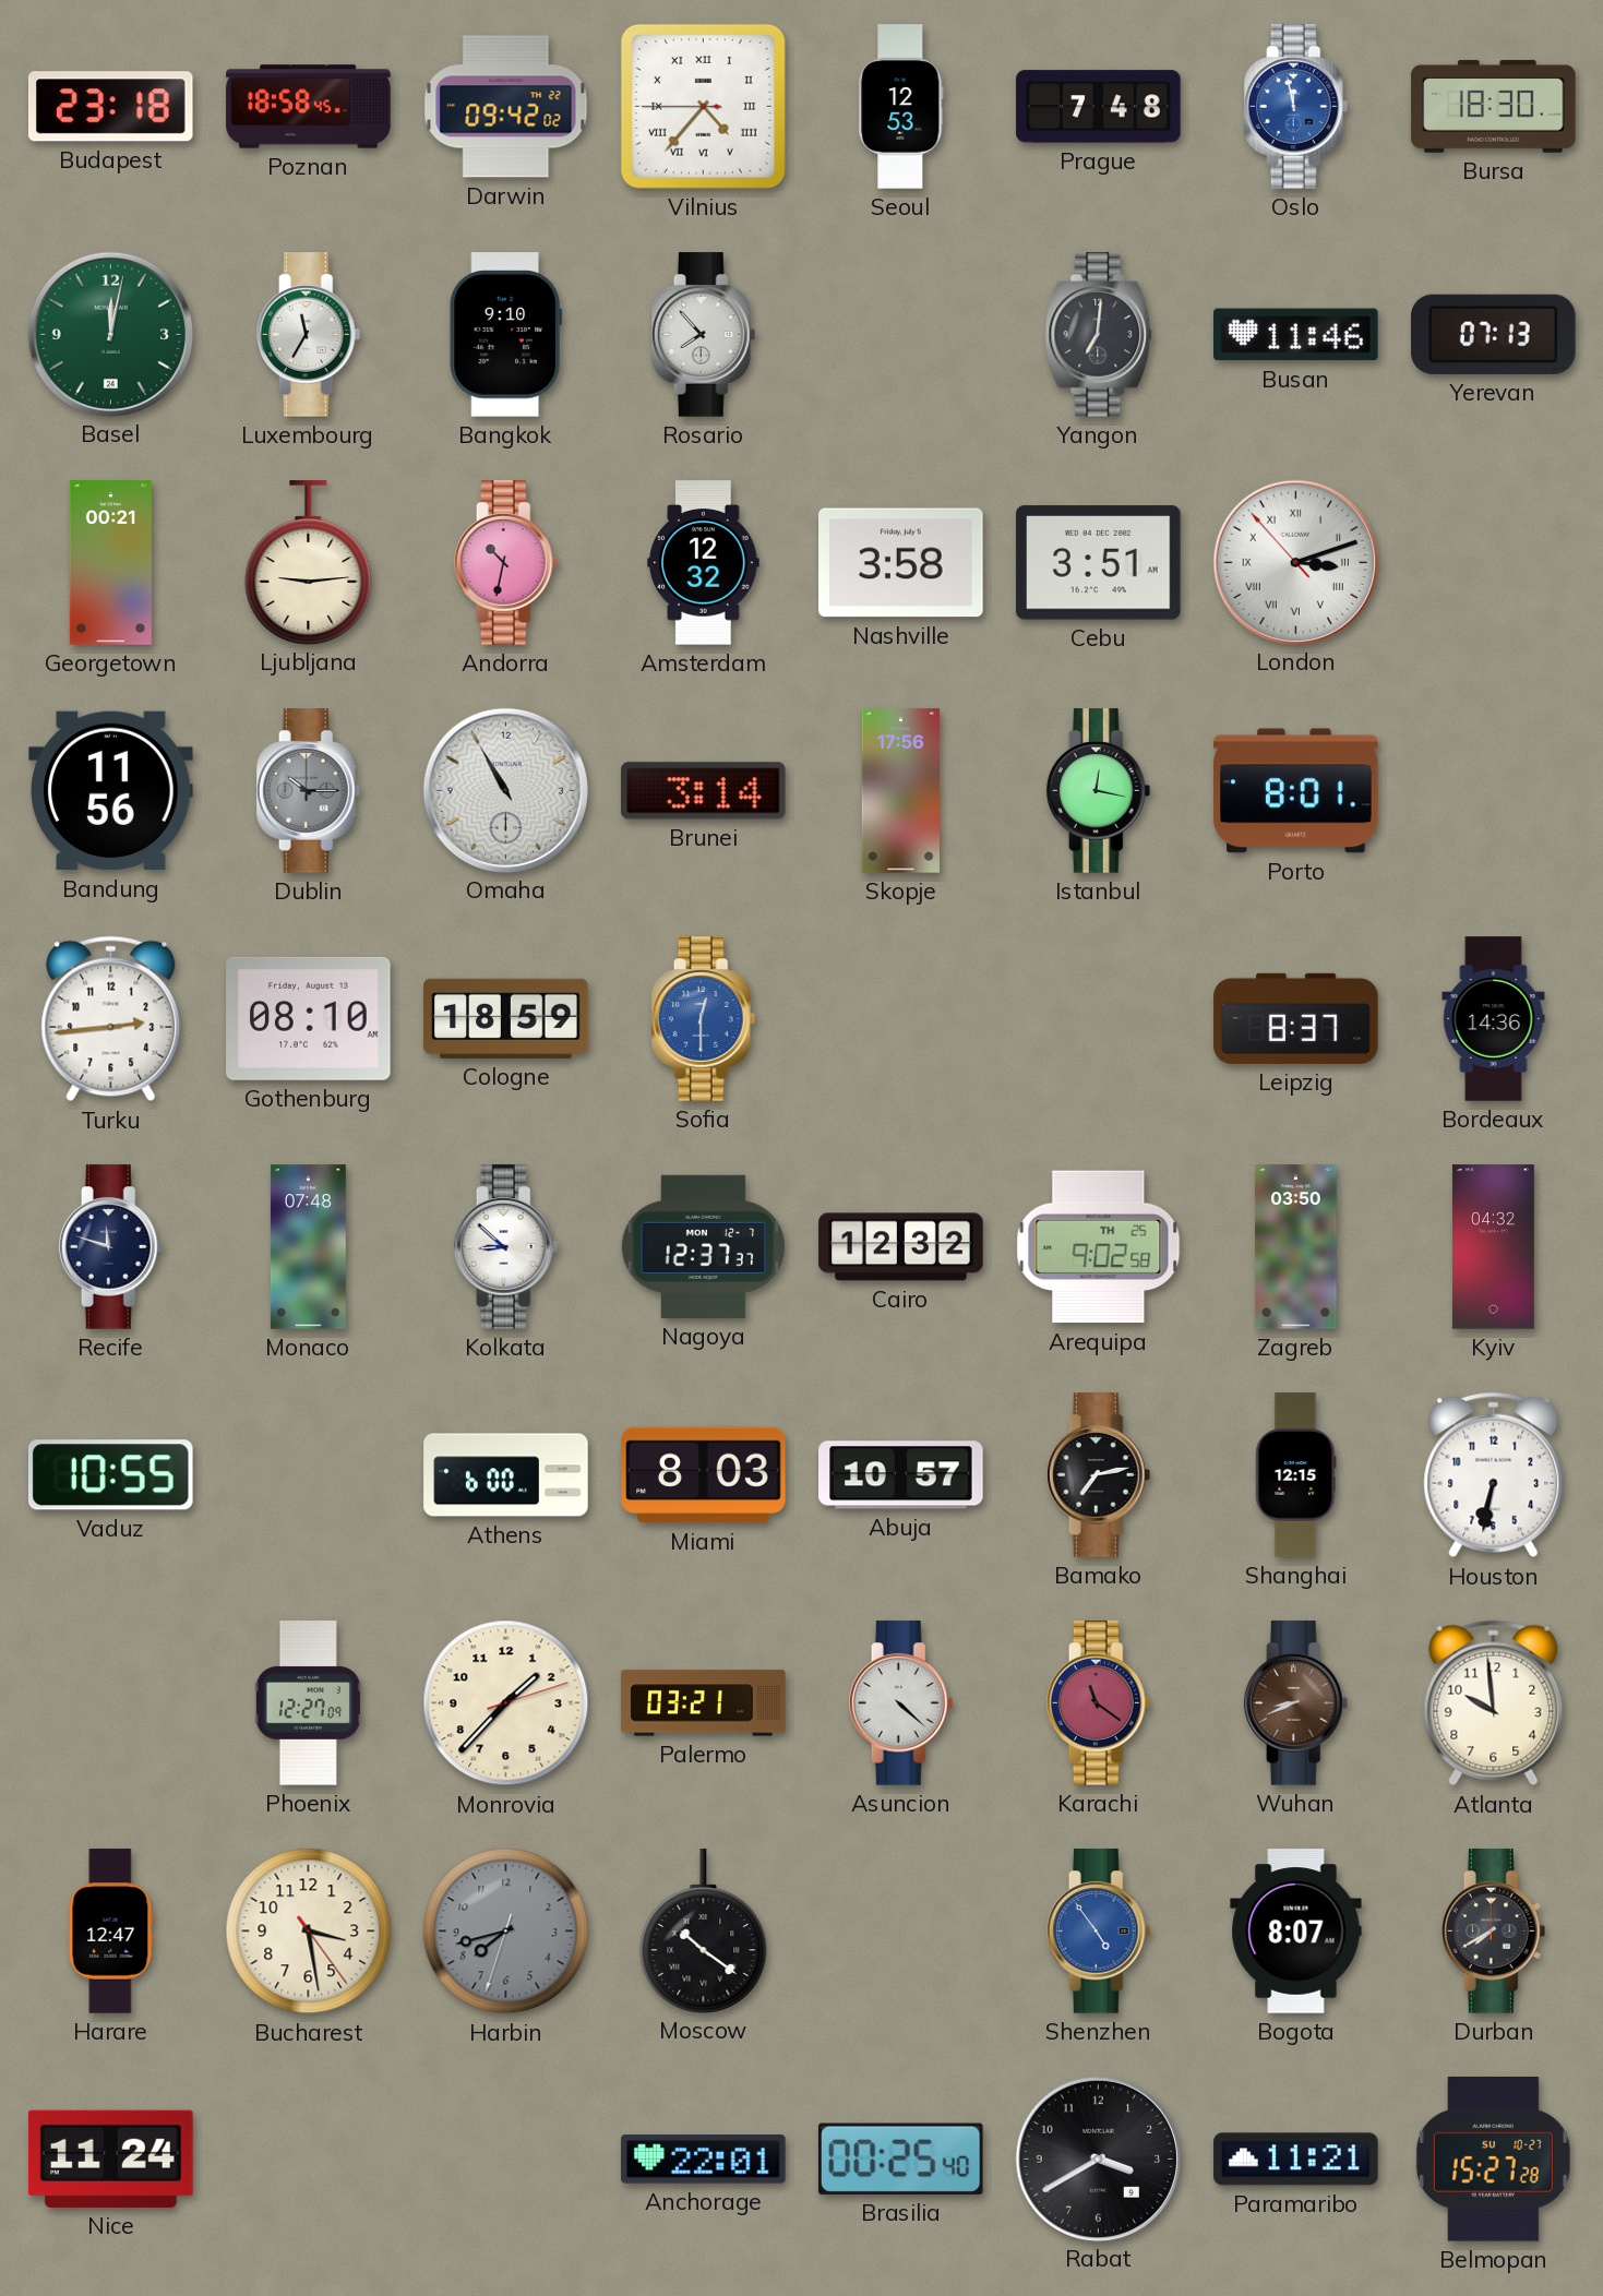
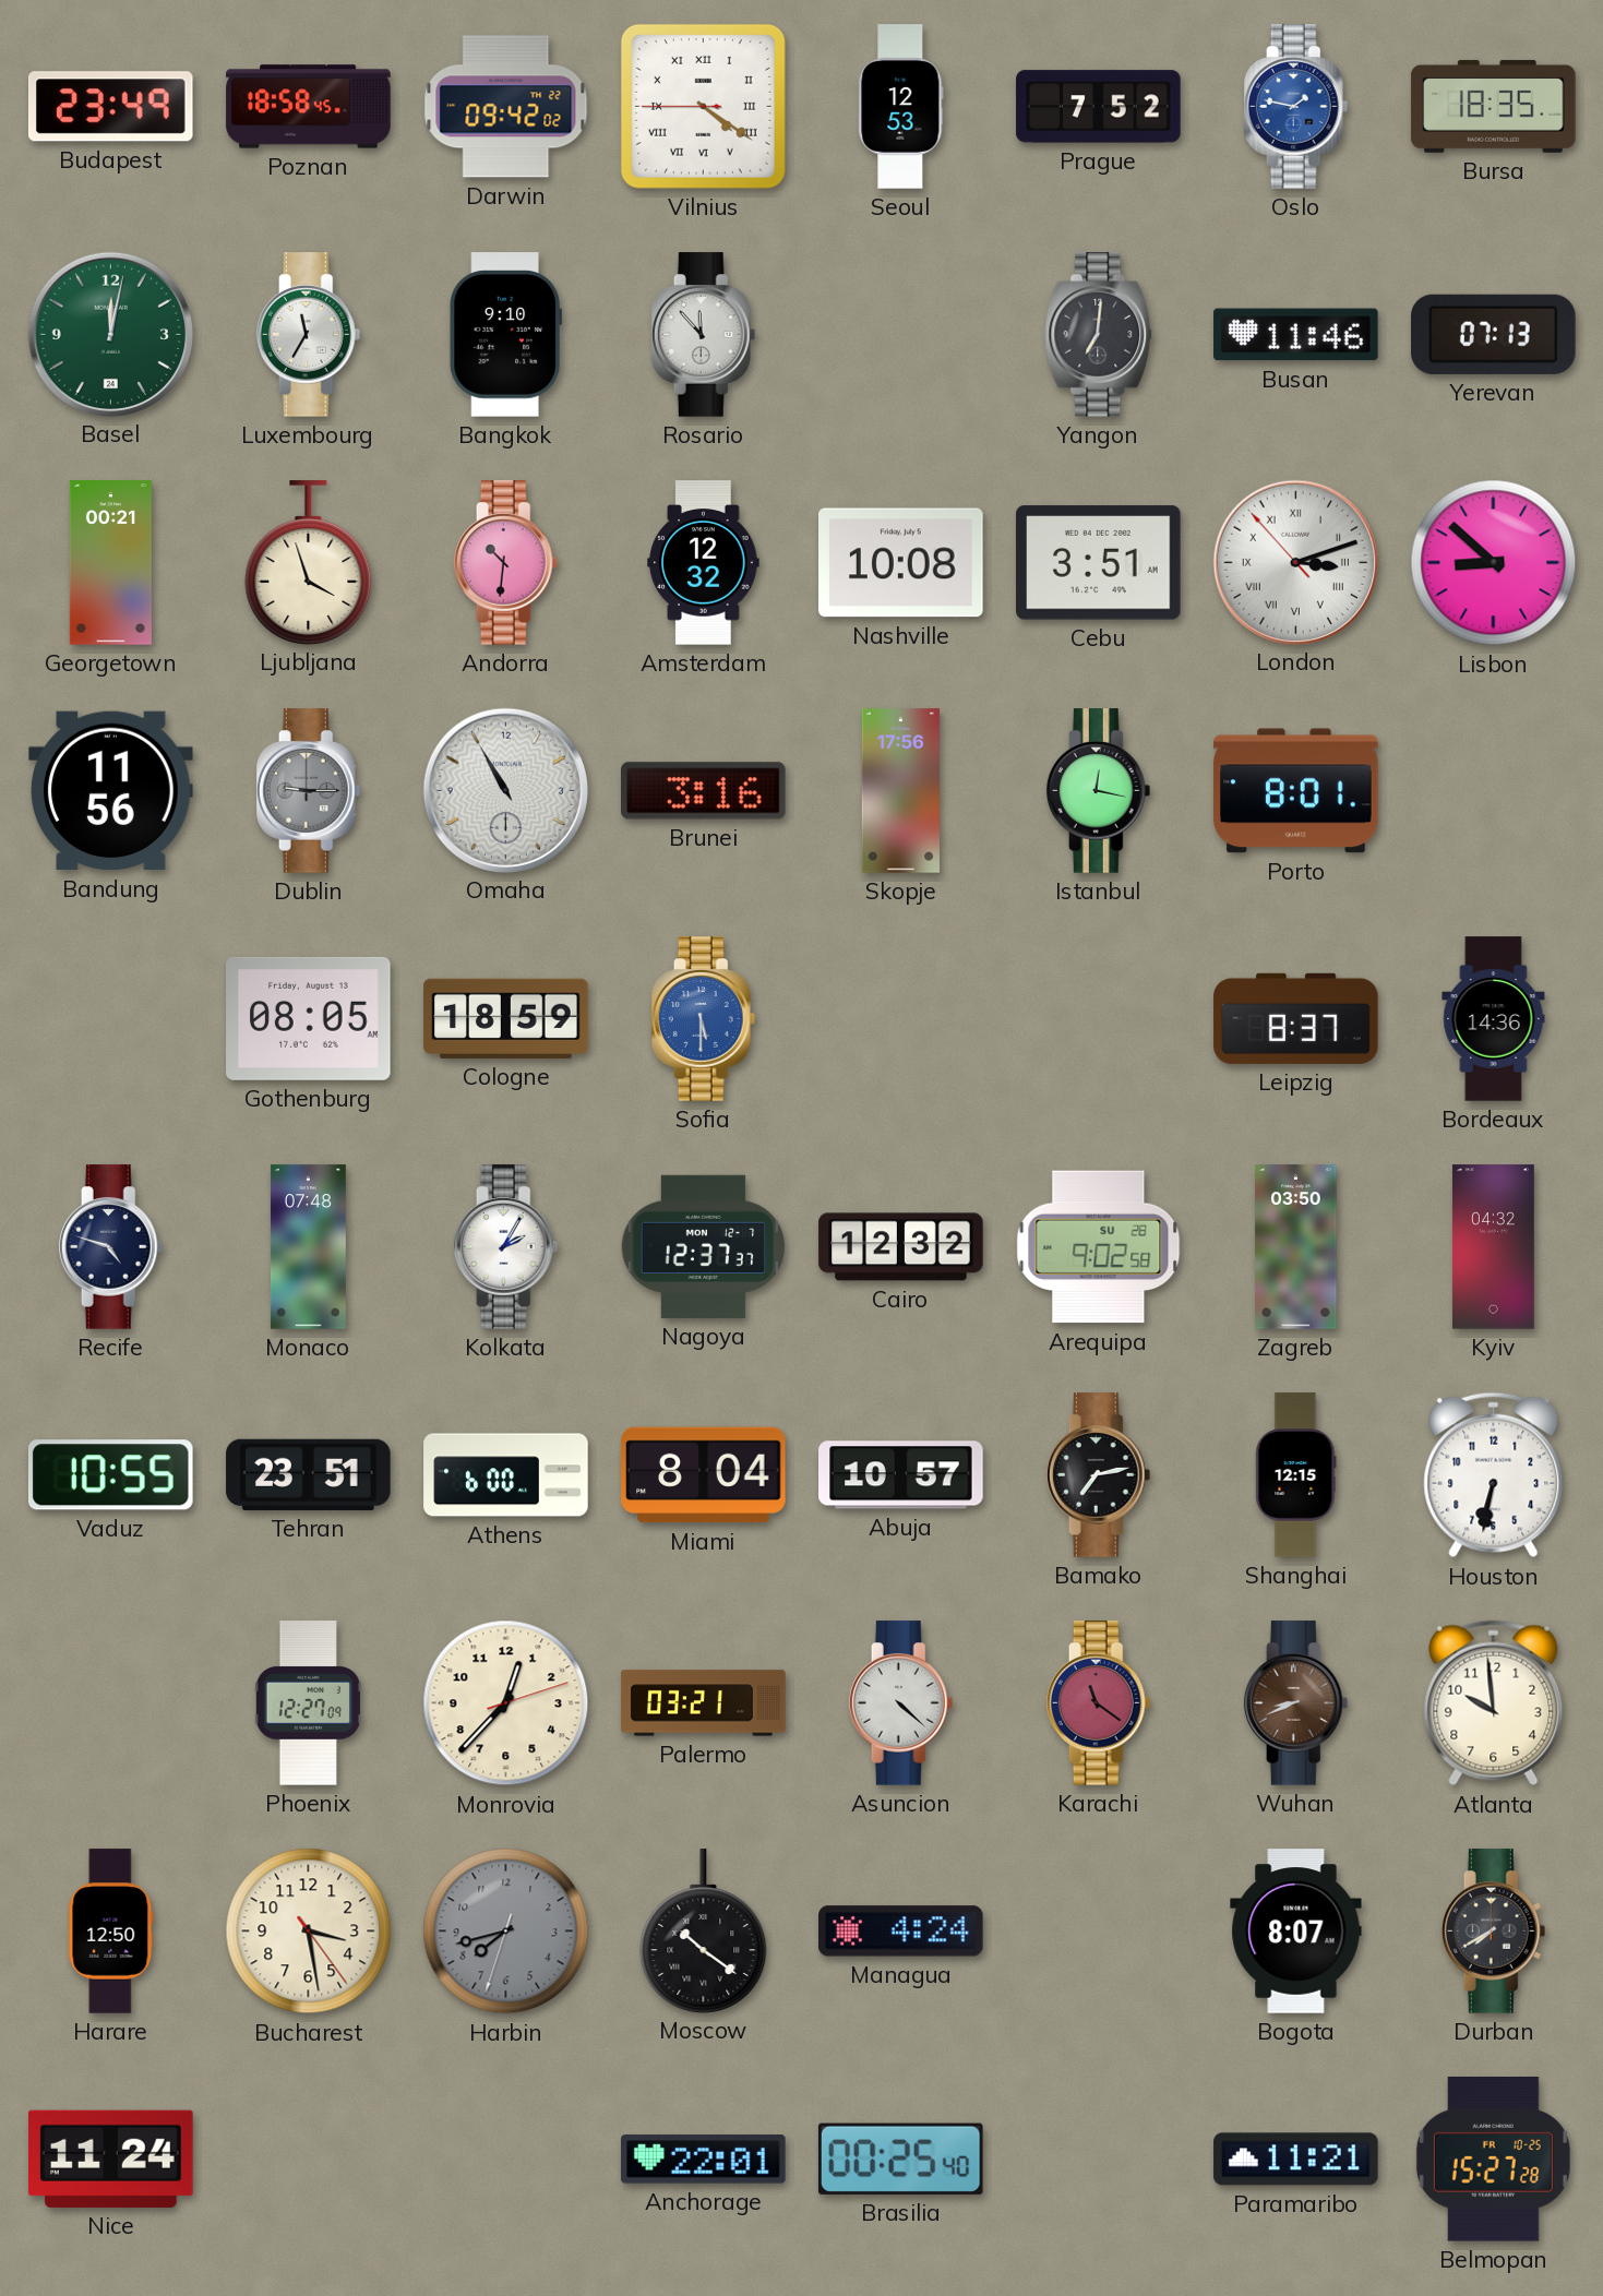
Budapest: 23:18 -> 23:49 (110, 107)
Vilnius: 4:36 -> 4:20 (703, 106)
Prague: 7:48 -> 7:52 (1099, 107)
Oslo: 11:58 -> 1:47 (1296, 107)
Bursa: 18:30 -> 18:35 (1494, 106)
Rosario: 7:53 -> 11:53 (704, 335)
Ljubljana: 9:14 -> 3:57 (309, 562)
Andorra: 10:32 -> 10:31 (506, 563)
Nashville: 3:58 -> 10:08 (901, 563)
Lisbon: none -> 8:52 (1494, 563)
Dublin: 10:15 -> 9:15 (309, 791)
Brunei: 3:14 -> 3:16 (704, 791)
Turku: 2:44 -> none (111, 1019)
Gothenburg: 08:10 -> 08:05 (309, 1018)
Sofia: 12:30 -> 5:30 (704, 1019)
Recife: 11:48 -> 4:48 (111, 1247)
Kolkata: 8:52 -> 2:05 (506, 1247)
Arequipa date: TH 25 -> SU 28 (1099, 1247)
Tehran: none -> 23:51 (309, 1474)
Miami: 8:03 -> 8:04 (704, 1475)
Monrovia: 1:37 -> 12:37 (506, 1703)
Harare: 12:47 -> 12:50 (111, 1932)
Managua: none -> 4:24 (901, 1932)
Shenzhen: 4:54 -> none (1099, 1932)
Rabat: 3:40 -> none (1098, 2159)
Belmopan date: SU 10-27 -> FR 10-25 (1493, 2160)
